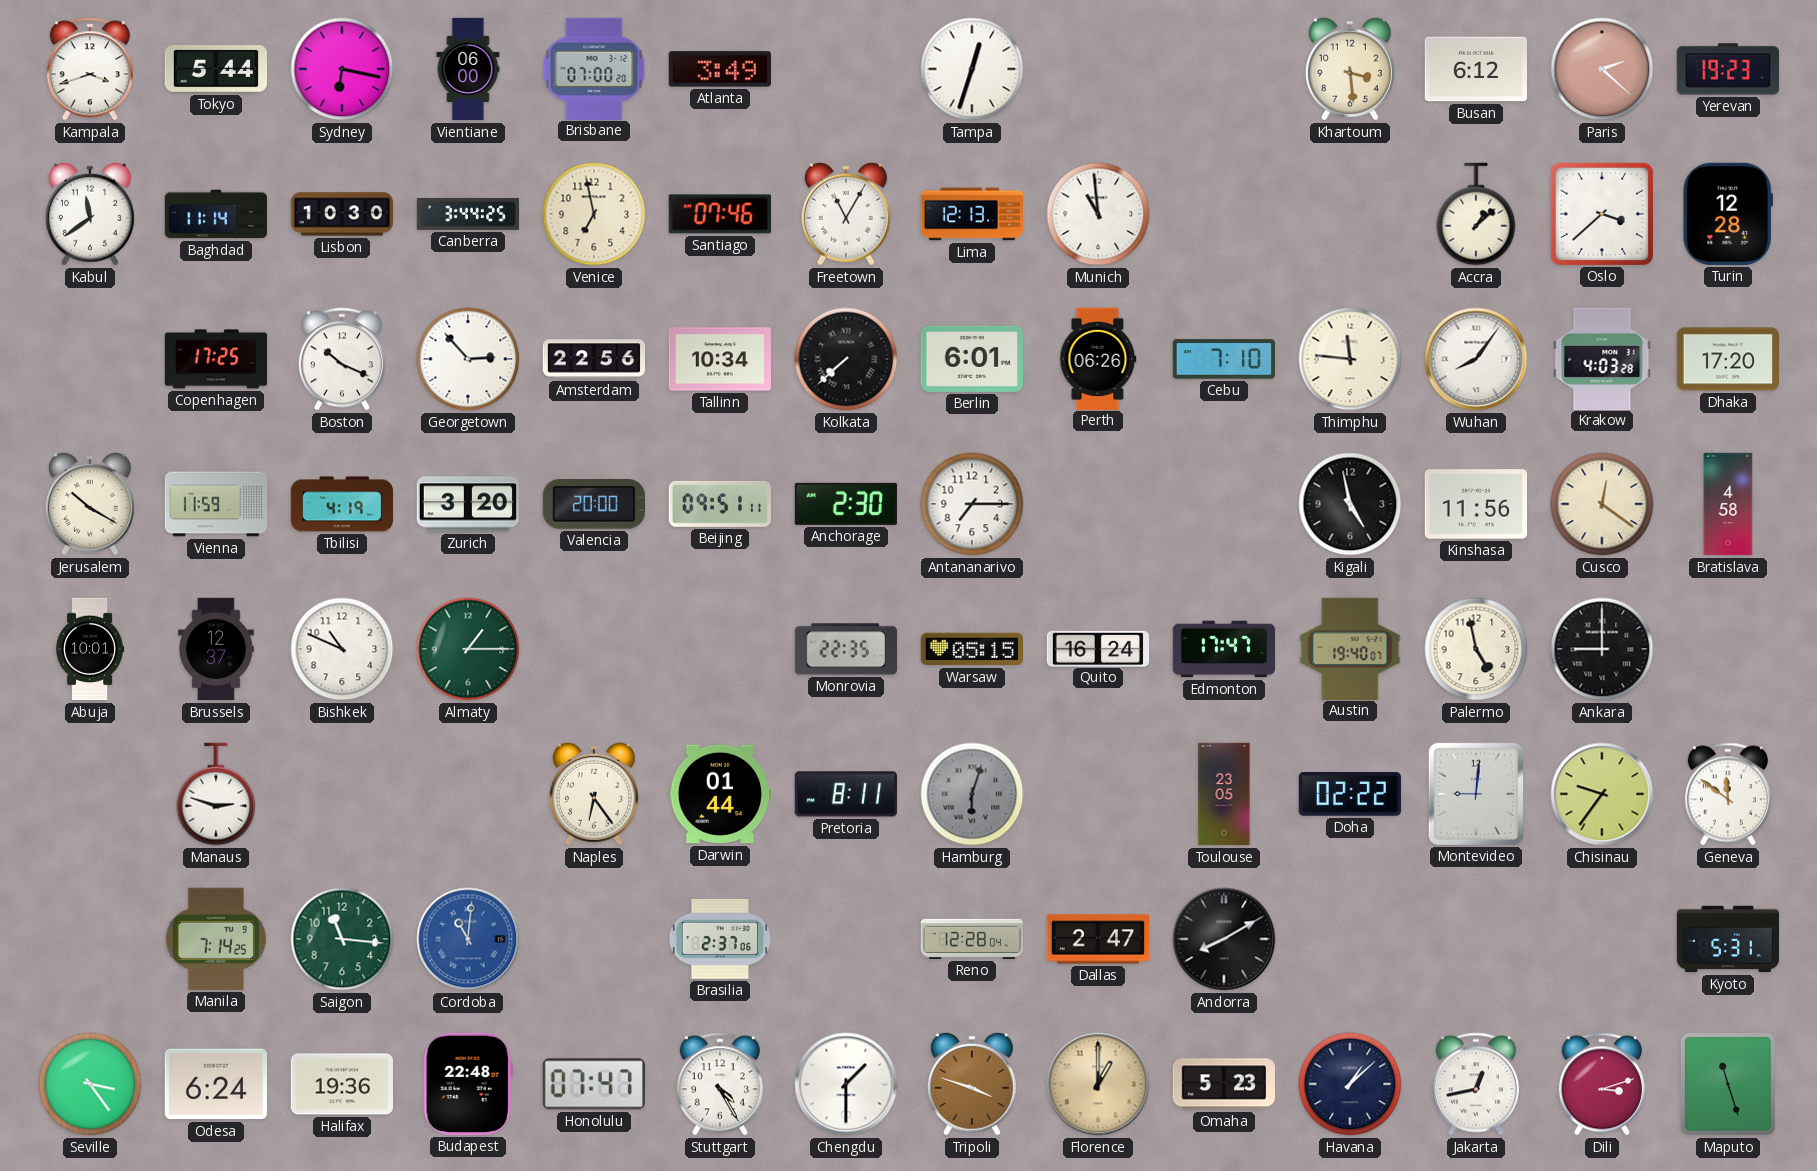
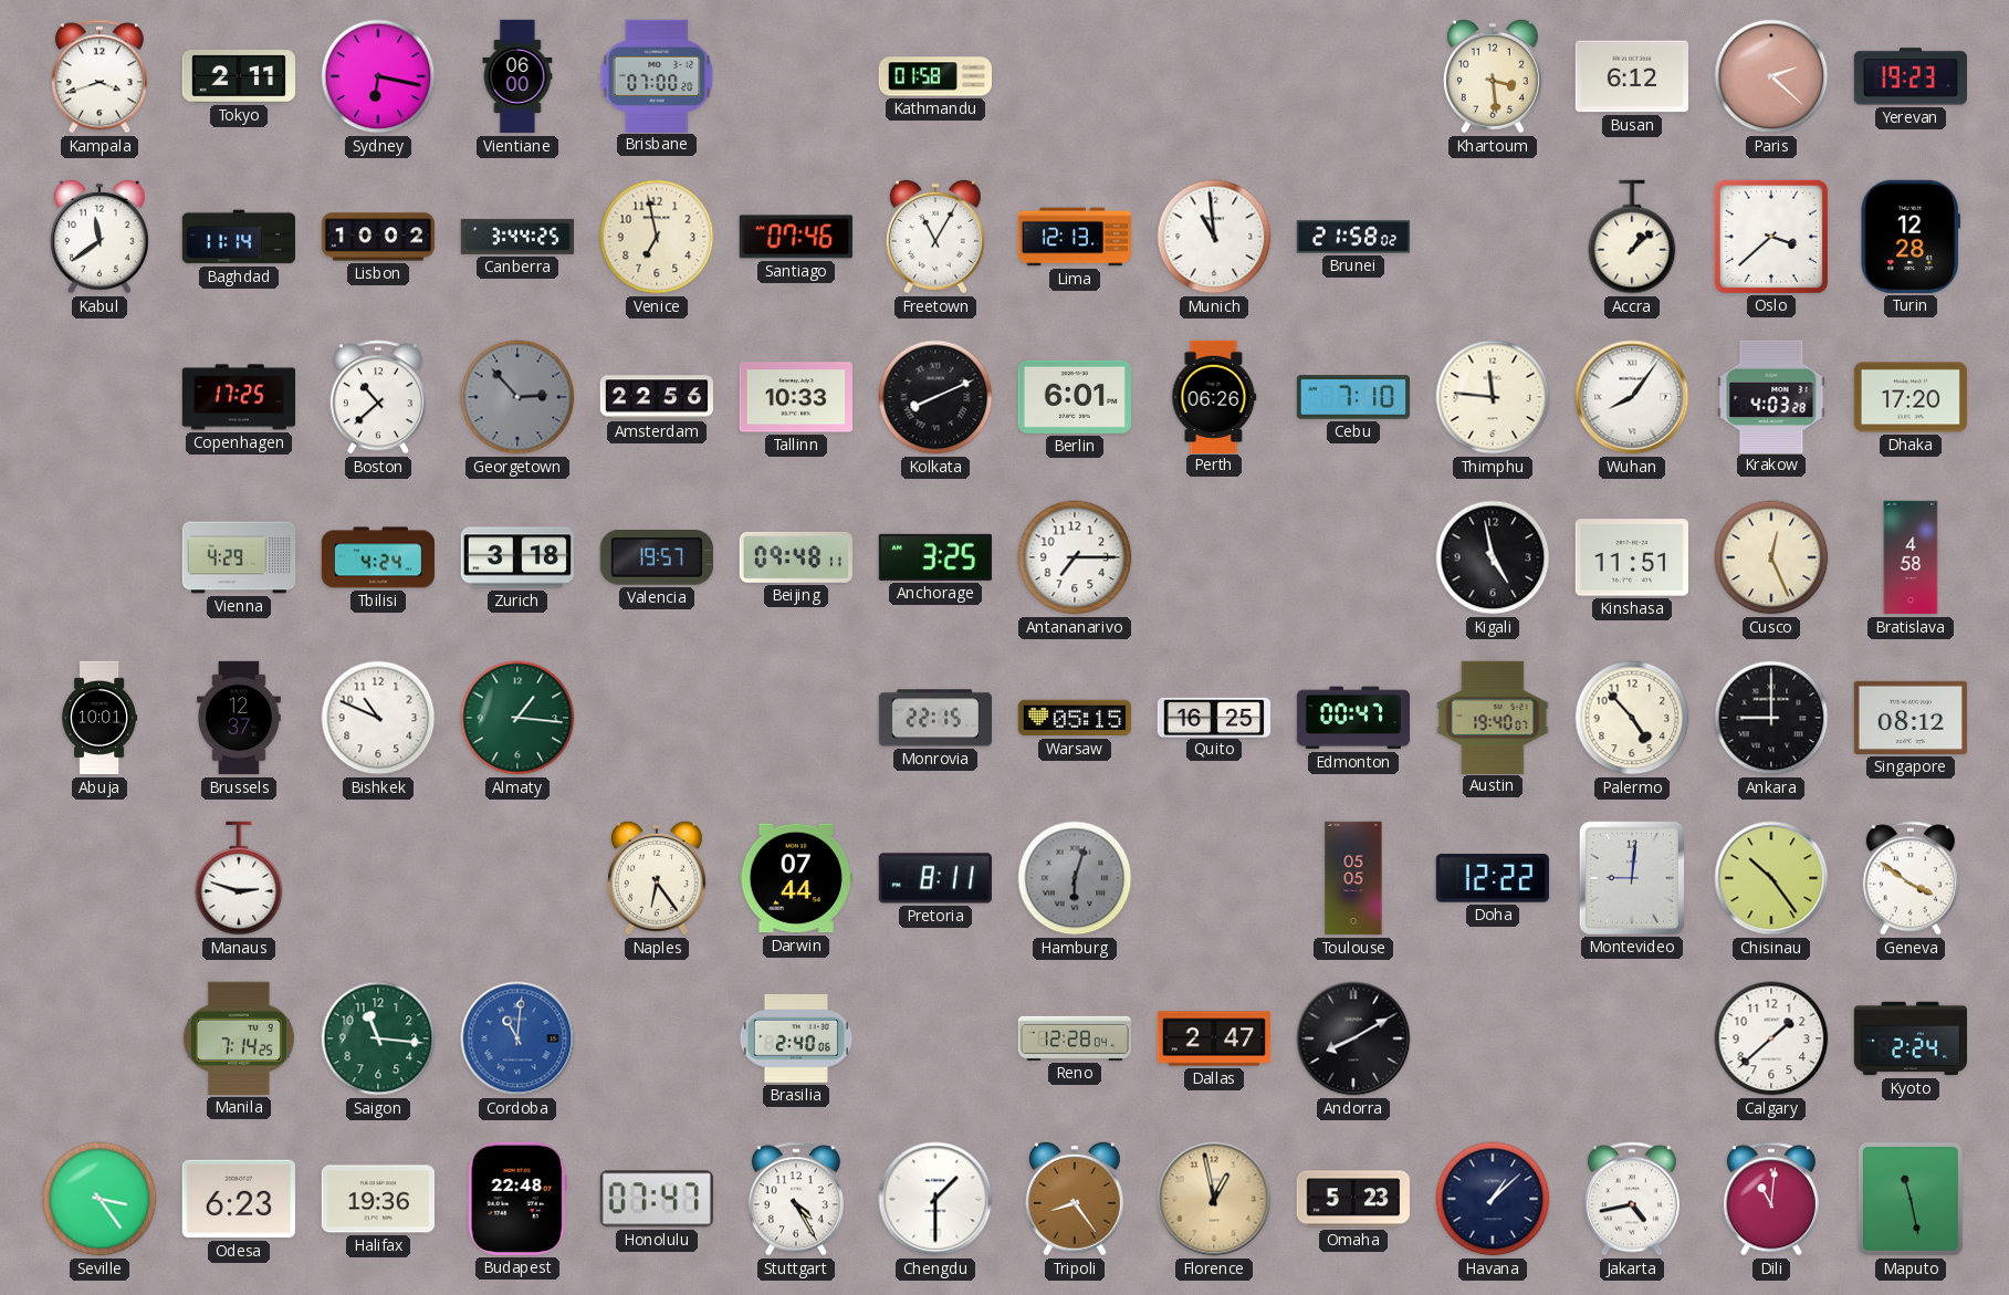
Tokyo: 5:44 -> 2:11 (238, 76)
Atlanta: 3:49 -> none (720, 69)
Kathmandu: none -> 01:58 (935, 76)
Tampa: 12:33 -> none (972, 69)
Lisbon: 10:30 -> 10:02 (377, 237)
Brunei: none -> 21:58 (1352, 237)
Boston: 10:19 -> 10:38 (378, 397)
Georgetown dial: white -> grey (517, 397)
Tallinn: 10:34 -> 10:33 (796, 397)
Kolkata: 7:38 -> 8:11 (935, 397)
Jerusalem: 10:20 -> none (90, 504)
Vienna: 11:59 -> 4:29 (239, 557)
Tbilisi: 4:19 -> 4:24 (377, 557)
Zurich: 3:20 -> 3:18 (516, 557)
Valencia: 20:00 -> 19:57 (657, 558)
Beijing: 09:51 -> 09:48 (796, 557)
Anchorage: 2:30 -> 3:25 (935, 557)
Kinshasa: 11:56 -> 11:51 (1631, 557)
Cusco: 12:21 -> 12:26 (1771, 557)
Almaty: 1:15 -> 1:16 (517, 718)
Monrovia: 22:35 -> 22:15 (934, 718)
Quito: 16:24 -> 16:25 (1214, 717)
Edmonton: 17:47 -> 00:47 (1352, 718)
Palermo: 4:58 -> 4:53 (1632, 718)
Singapore: none -> 08:12 (1909, 718)
Darwin: 01:44 -> 07:44 (796, 878)
Toulouse: 23:05 -> 05:05 (1353, 878)
Doha: 02:22 -> 12:22 (1493, 879)
Chisinau: 9:36 -> 10:24 (1771, 878)
Geneva: 11:51 -> 3:51 (1911, 878)
Brasilia: 2:37 -> 2:40 (796, 1038)
Calgary: none -> 1:38 (1771, 1038)
Kyoto: 5:31 -> 2:24 (1911, 1038)
Odesa: 6:24 -> 6:23 (239, 1199)
Tripoli: 3:48 -> 8:24 (1075, 1199)
Florence: 1:00 -> 12:58 (1214, 1199)
Jakarta: 12:43 -> 4:43 (1632, 1199)
Dili: 3:12 -> 11:01 (1771, 1199)
Maputo: 11:27 -> 11:28 (1911, 1199)
